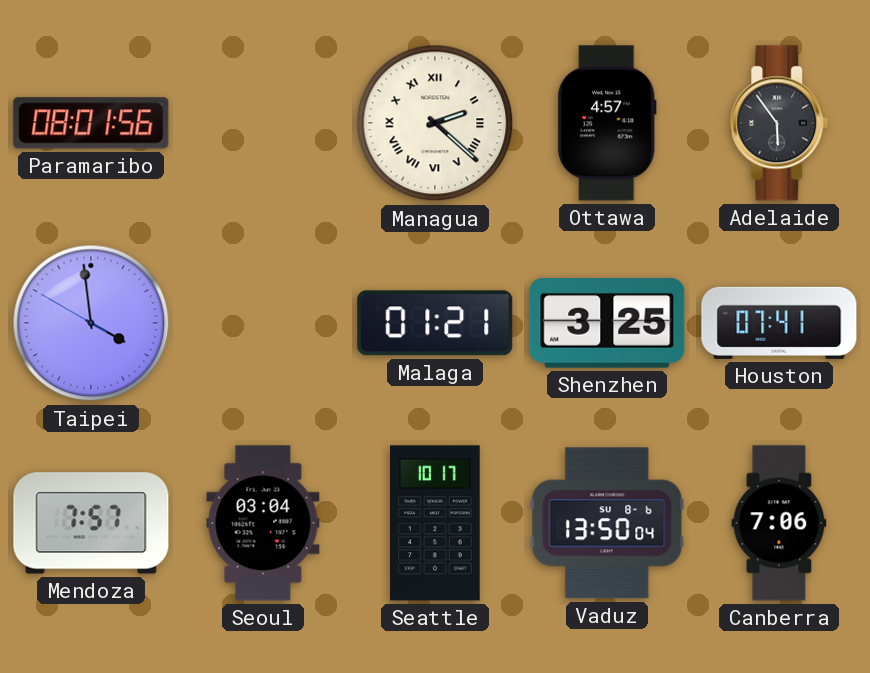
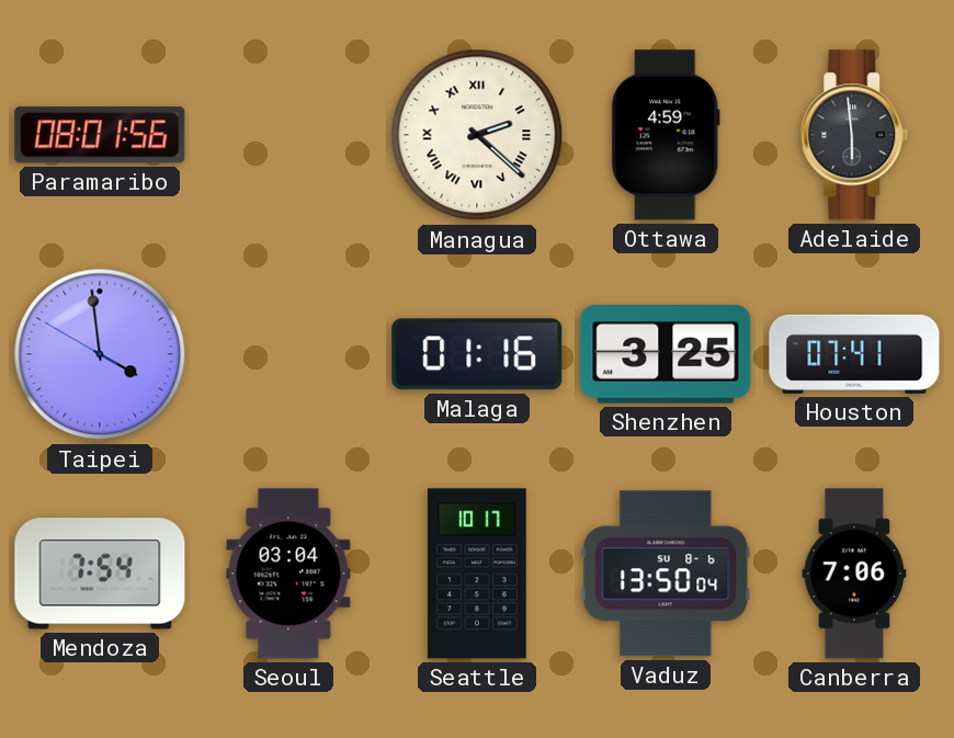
Ottawa: 4:57 -> 4:59 (666, 135)
Adelaide: 5:54 -> 5:59 (854, 135)
Malaga: 01:21 -> 01:16 (477, 354)
Mendoza: 7:57 -> 7:54 (100, 574)
